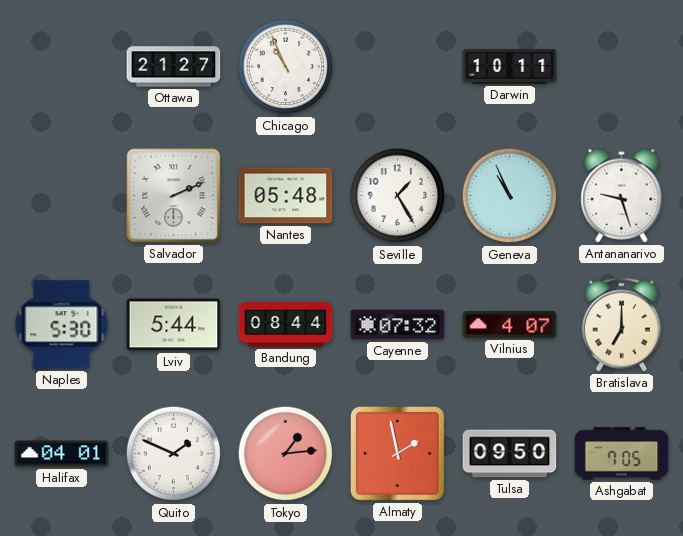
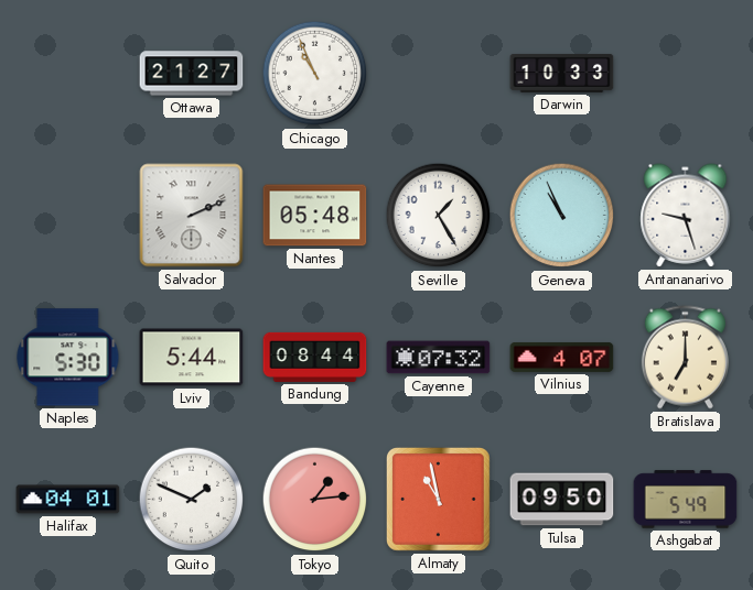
Darwin: 10:11 -> 10:33 (562, 73)
Almaty: 1:58 -> 10:58 (439, 500)
Ashgabat: 7:05 -> 5:49 (686, 500)
